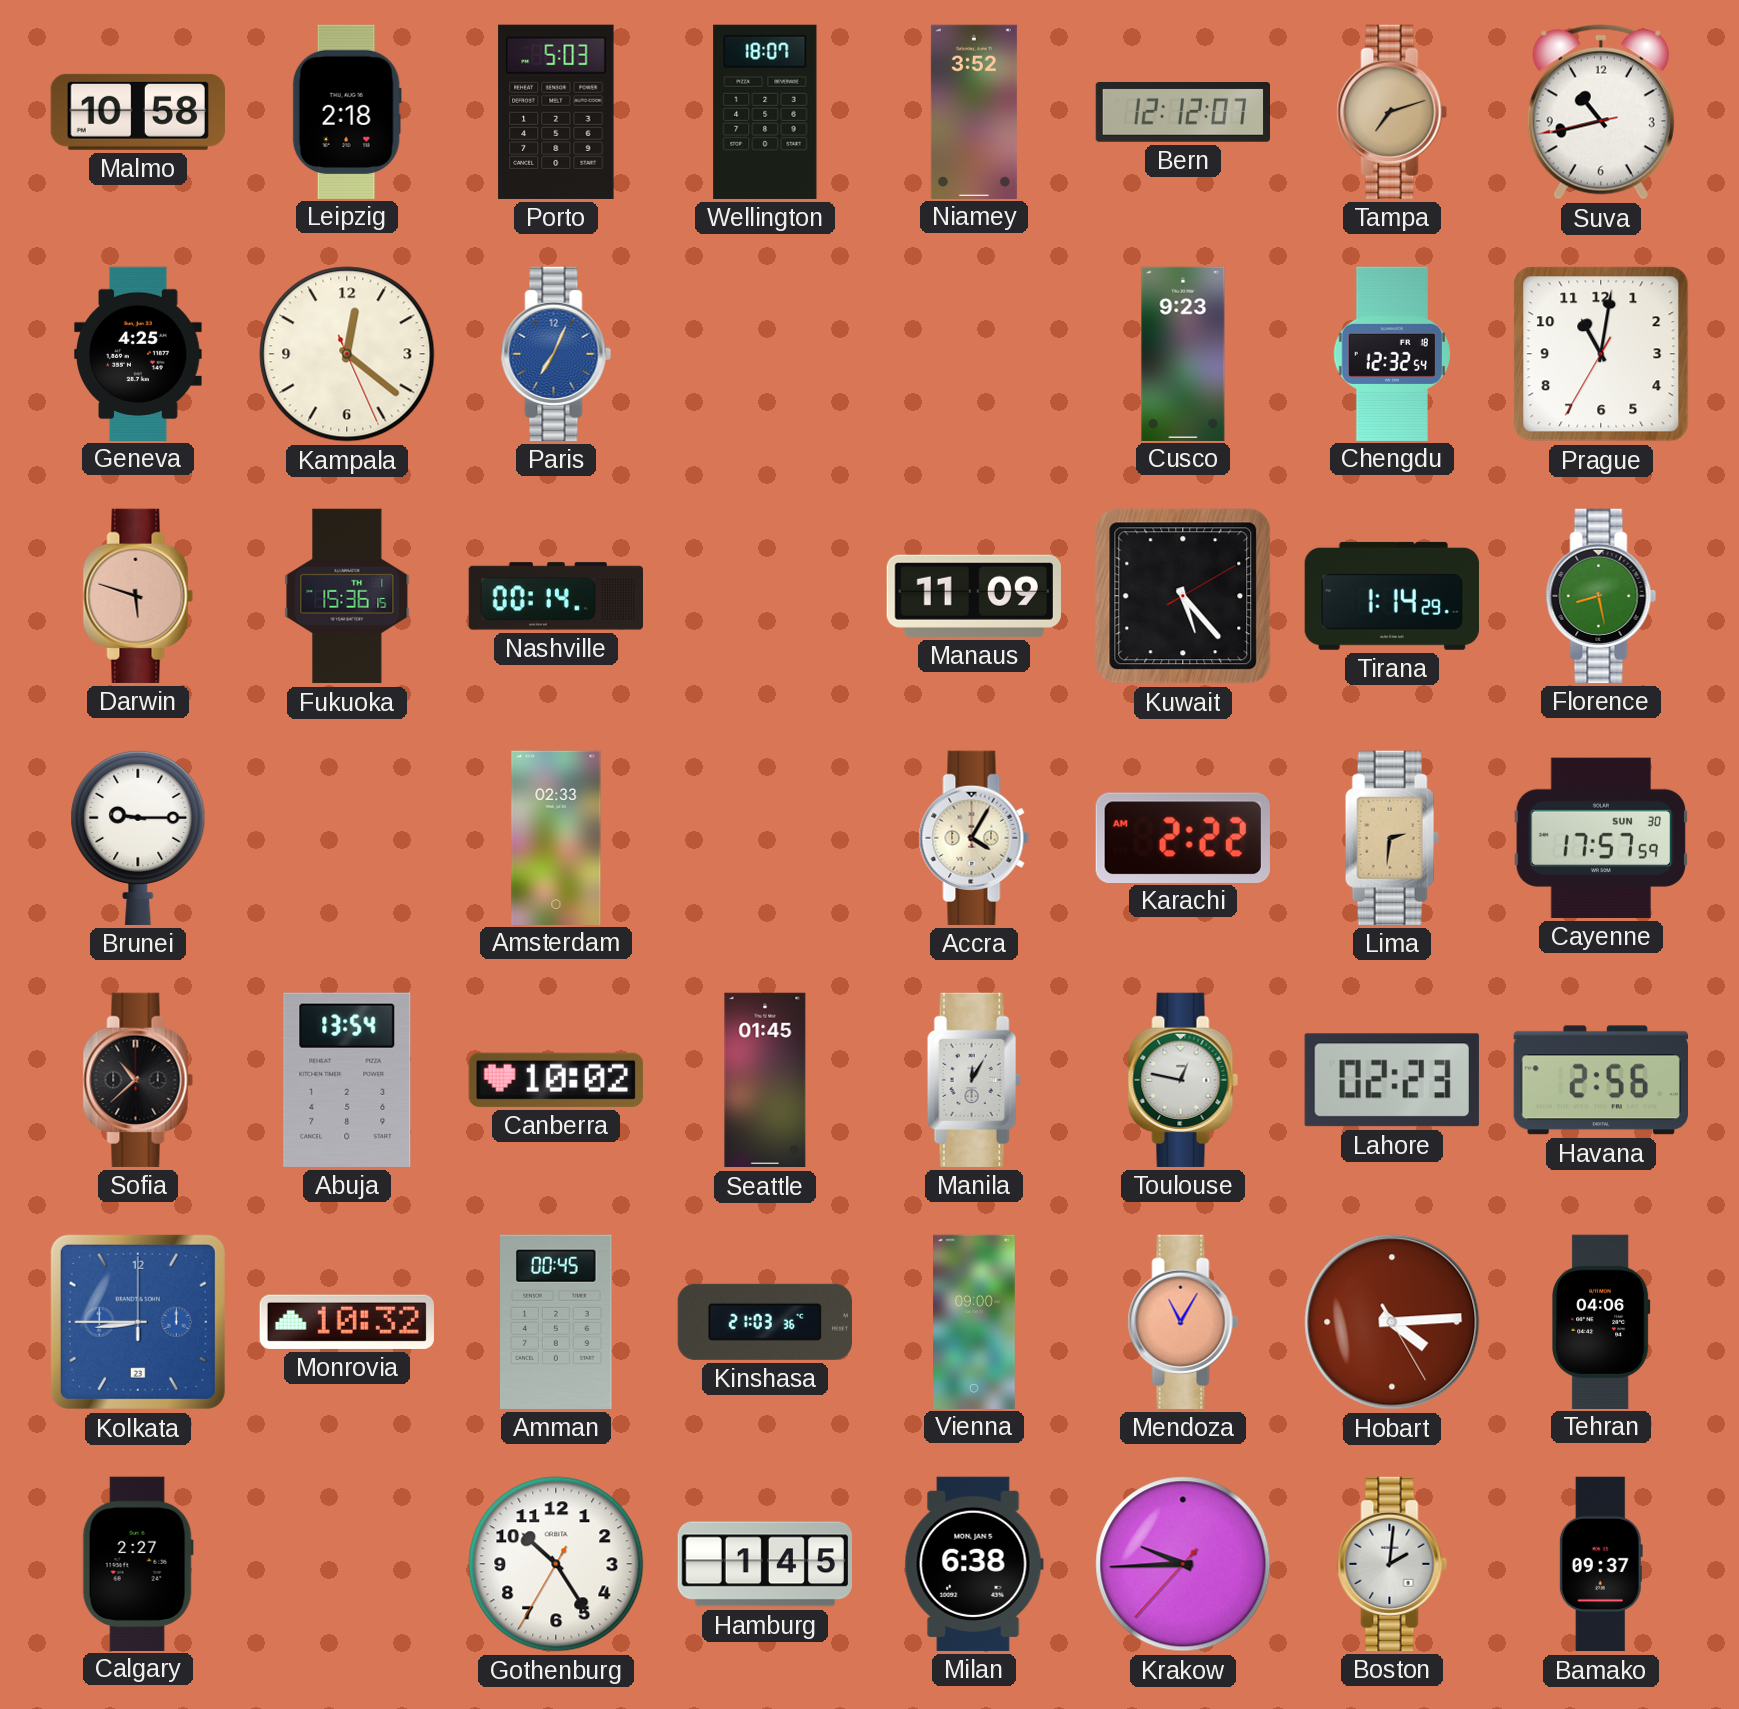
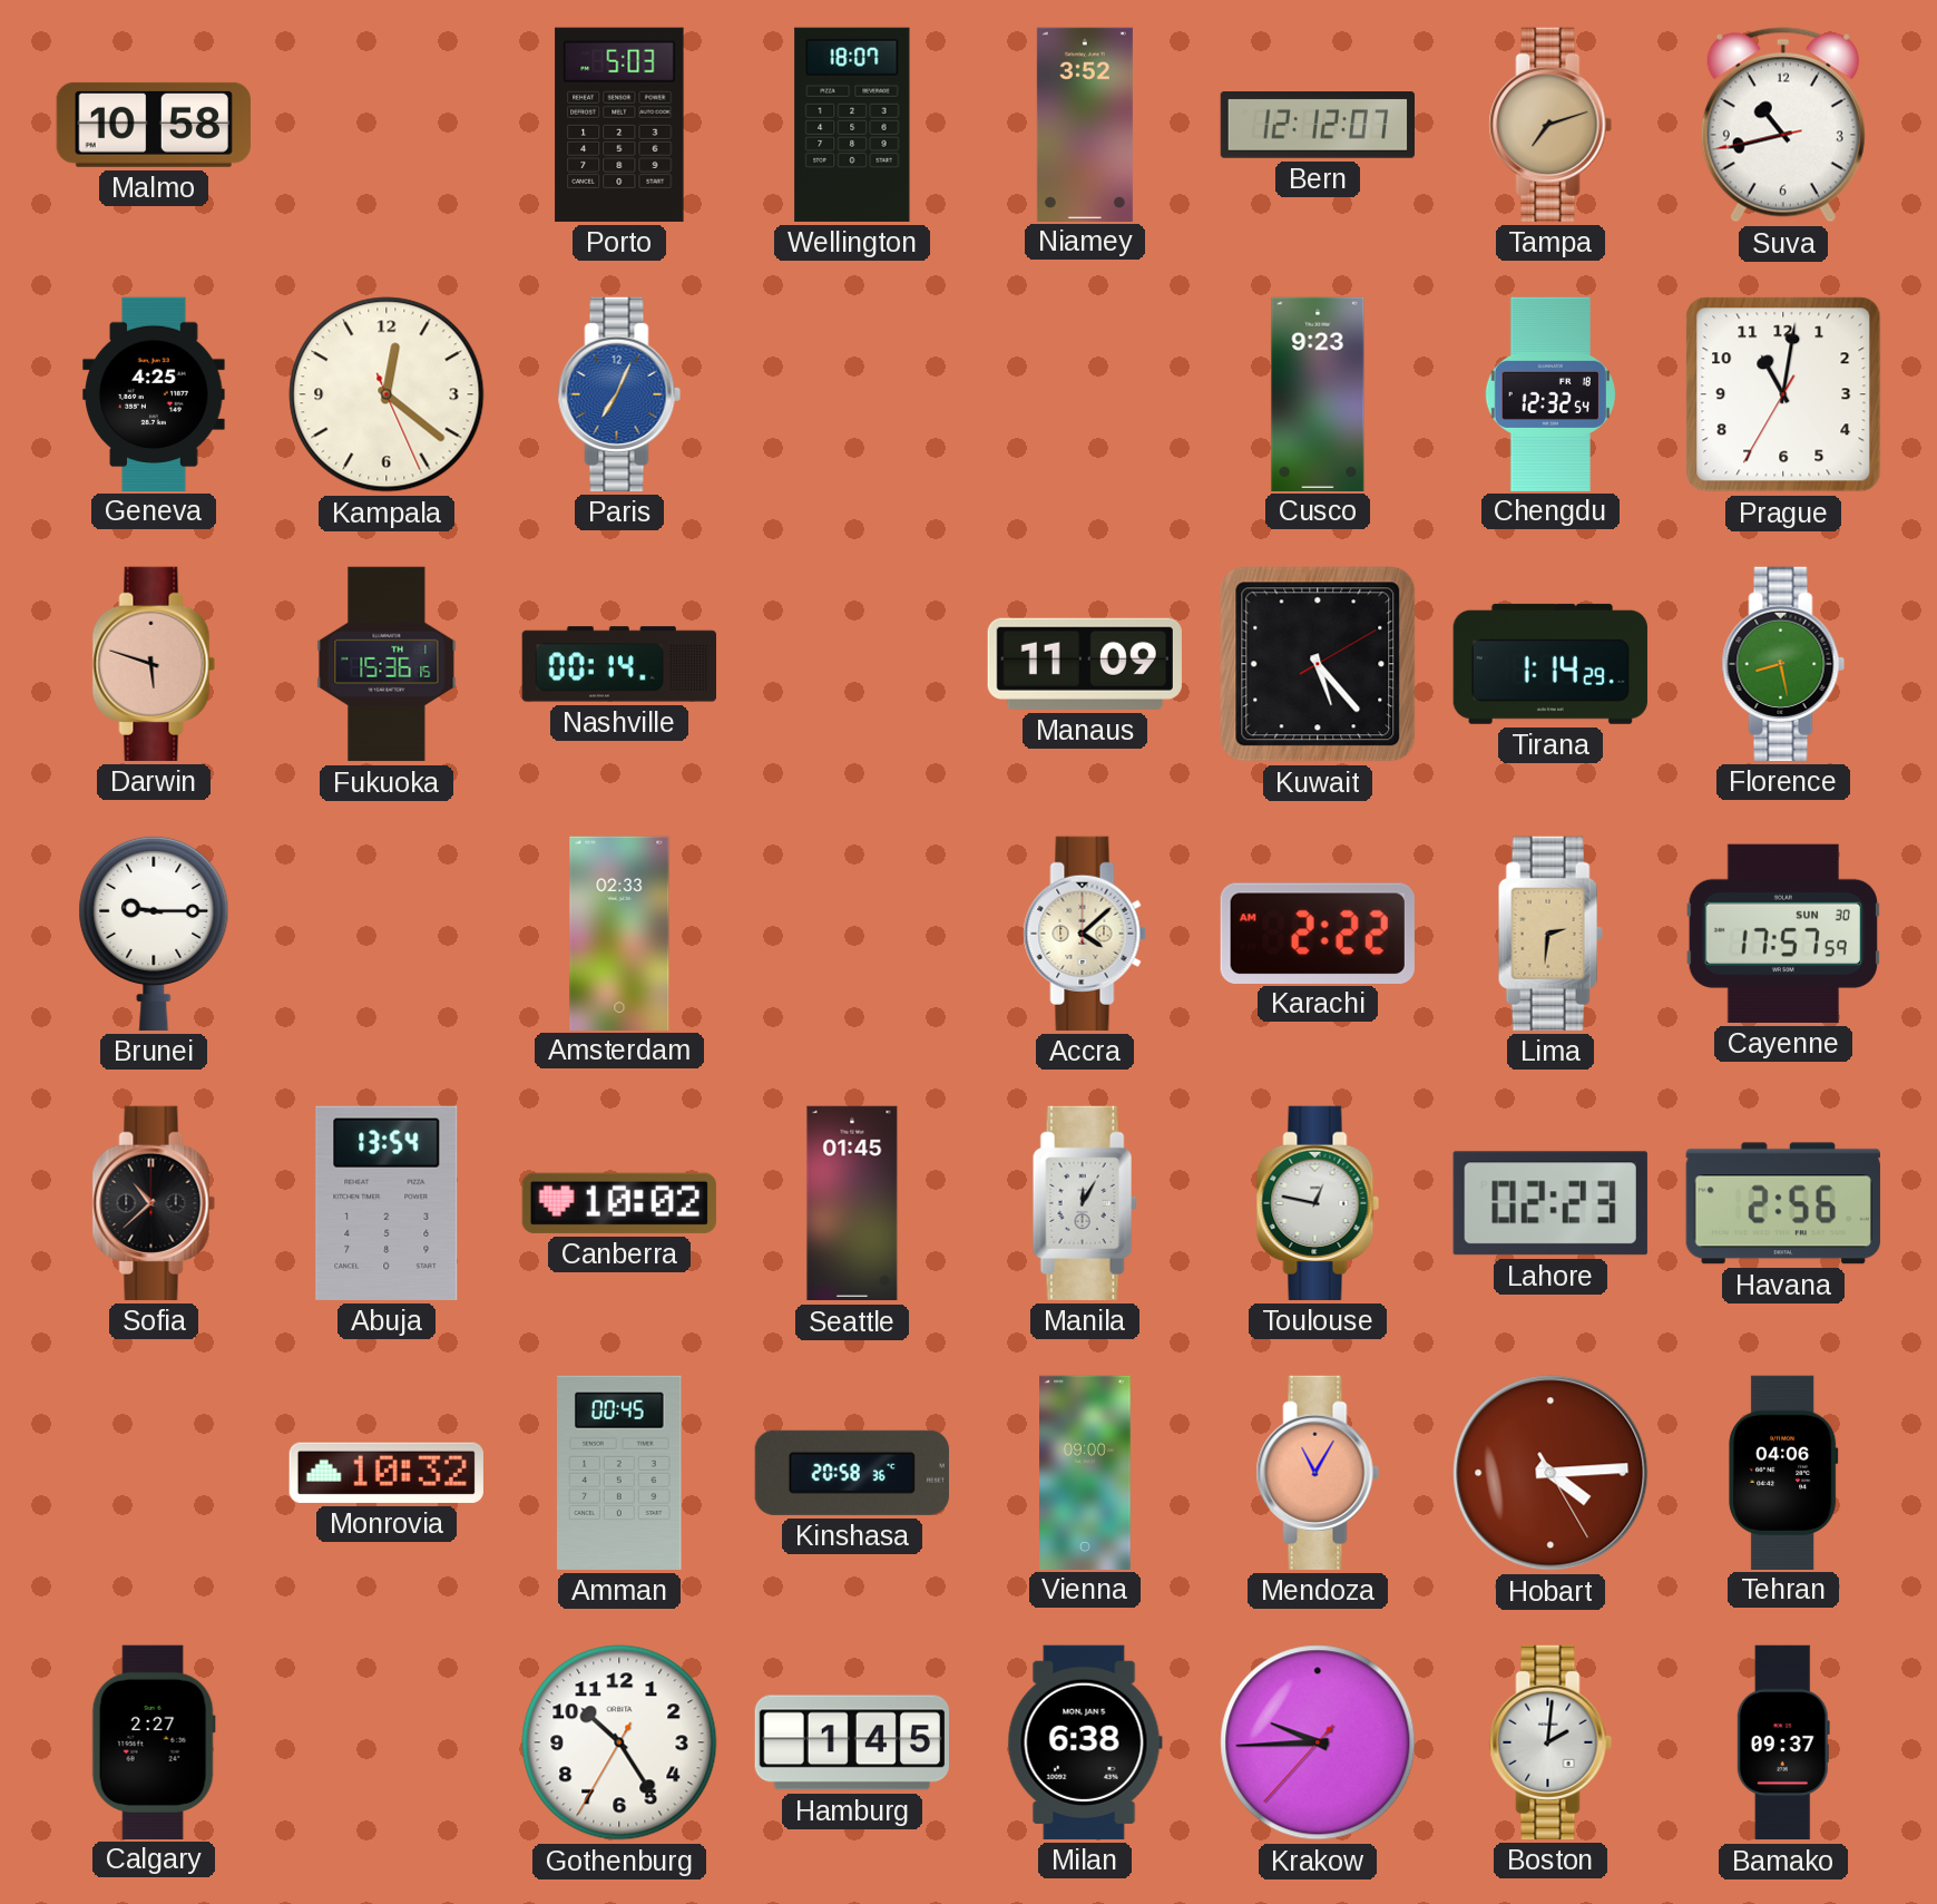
Leipzig: 2:18 -> none (347, 111)
Accra: 4:05 -> 4:08 (1085, 934)
Kolkata: 8:45 -> none (138, 1322)
Kinshasa: 21:03 -> 20:58 (852, 1473)
